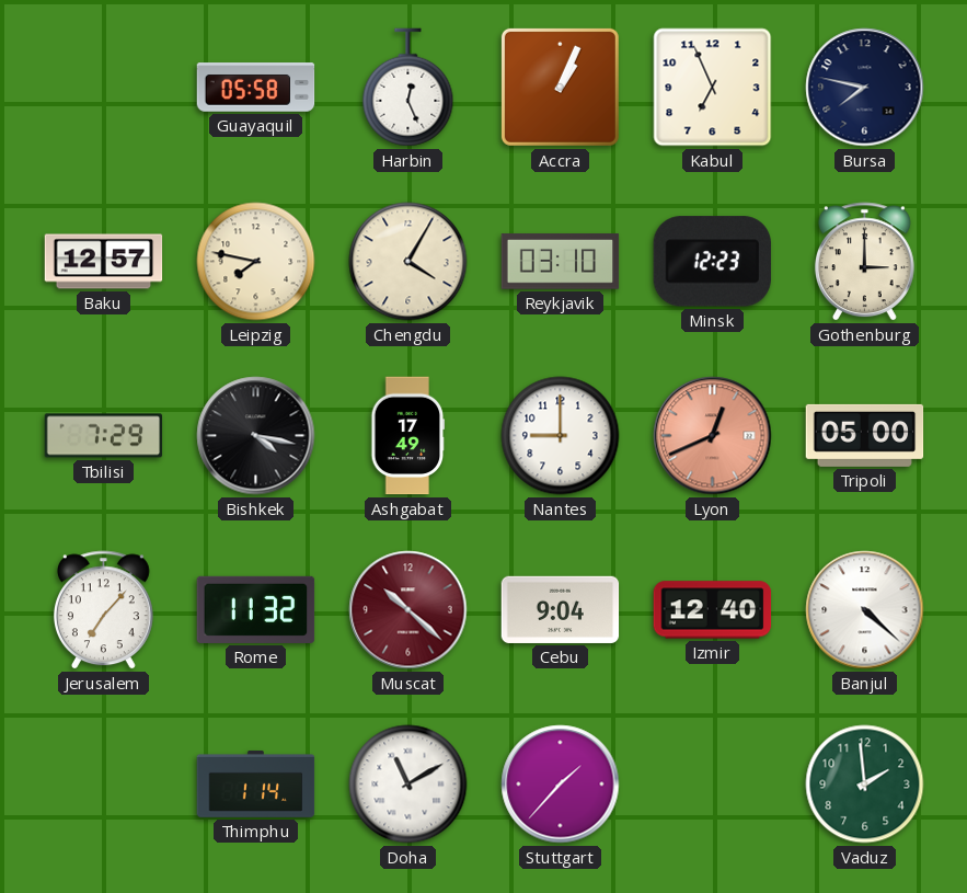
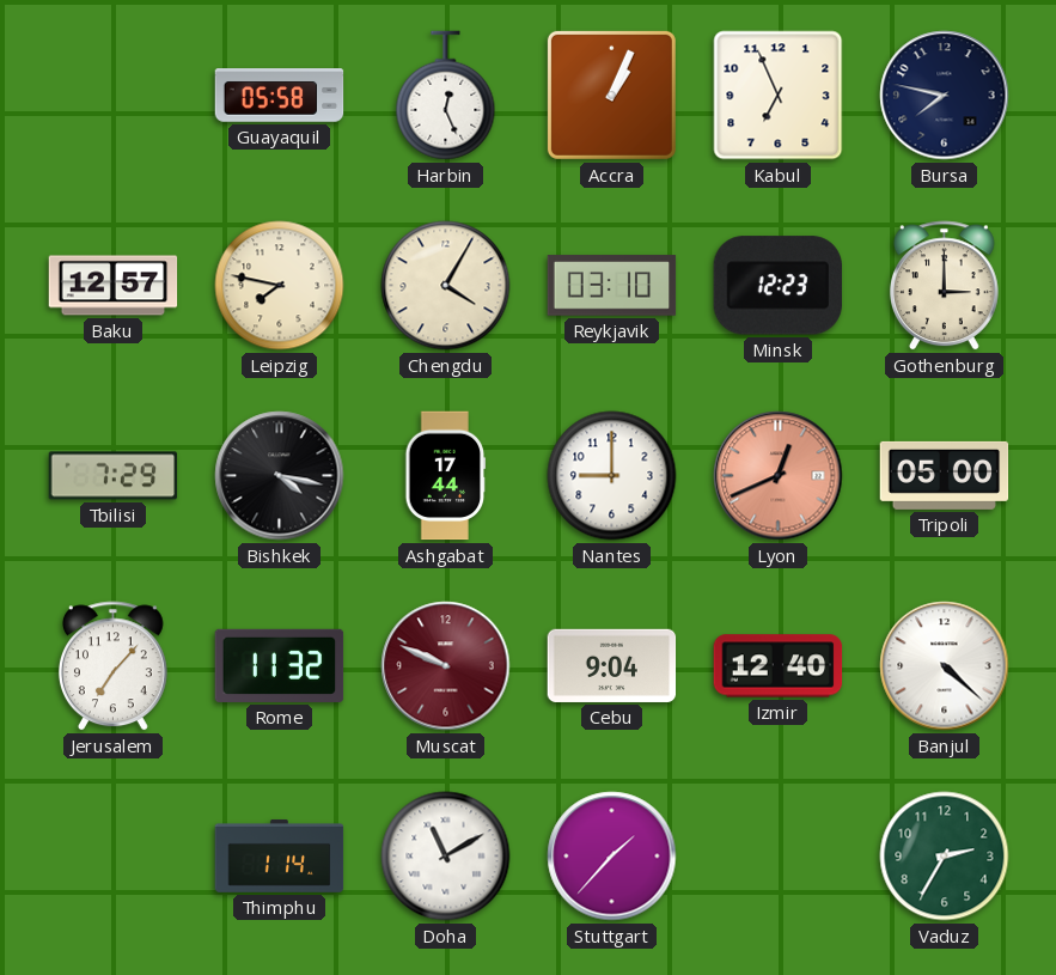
Ashgabat: 17:49 -> 17:44 (446, 476)
Muscat: 10:22 -> 9:49 (446, 666)
Vaduz: 1:59 -> 2:35 (945, 857)
